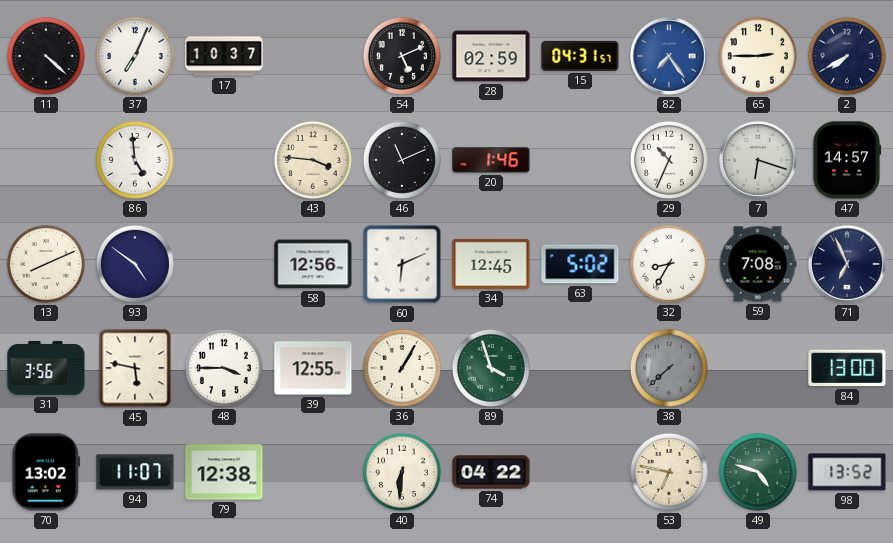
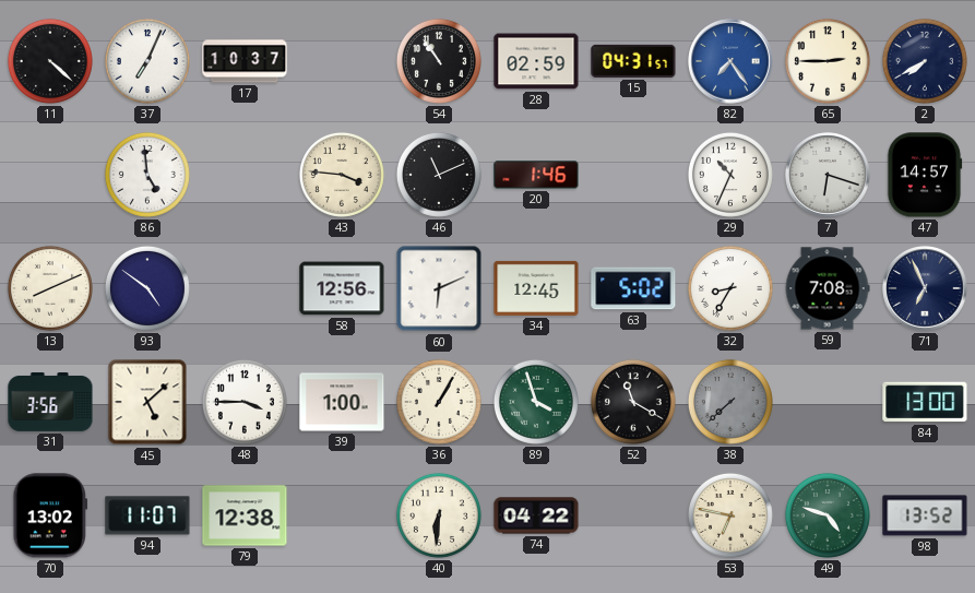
54: 5:11 -> 10:54 (439, 61)
45: 5:47 -> 5:08 (147, 402)
39: 12:55 -> 1:00 (342, 402)
52: none -> 11:20 (633, 402)
